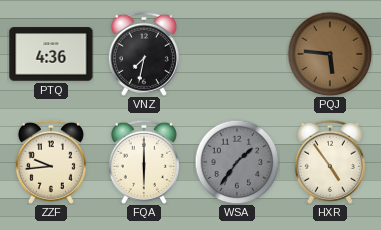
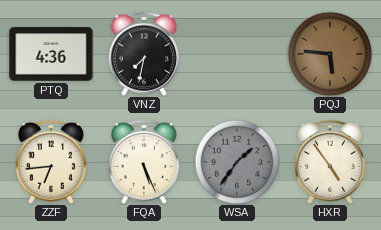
ZZF: 9:44 -> 6:44 (51, 162)
FQA: 6:00 -> 5:26 (144, 162)
